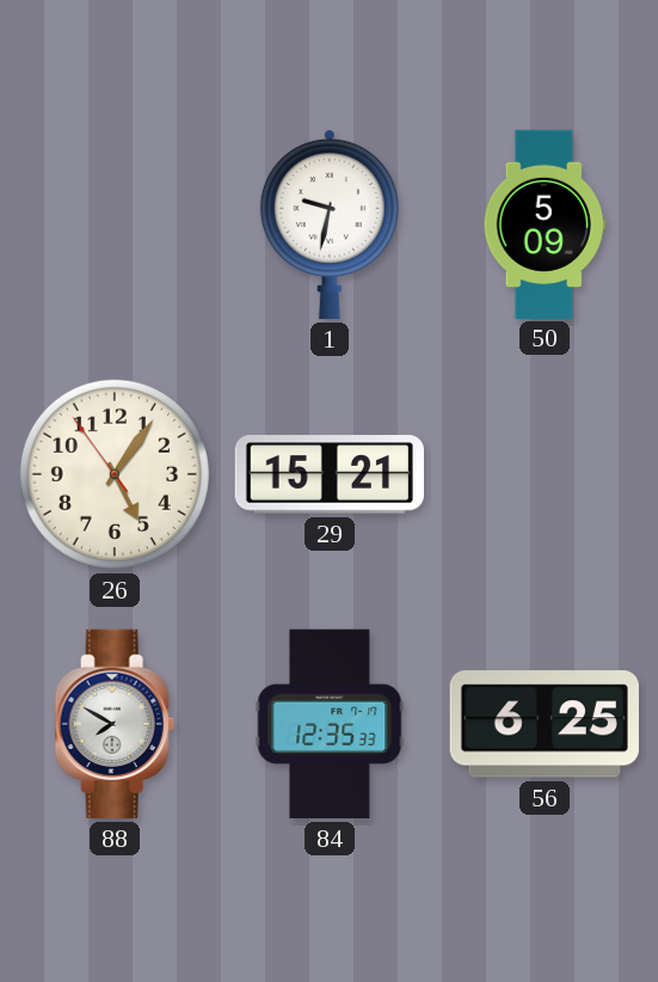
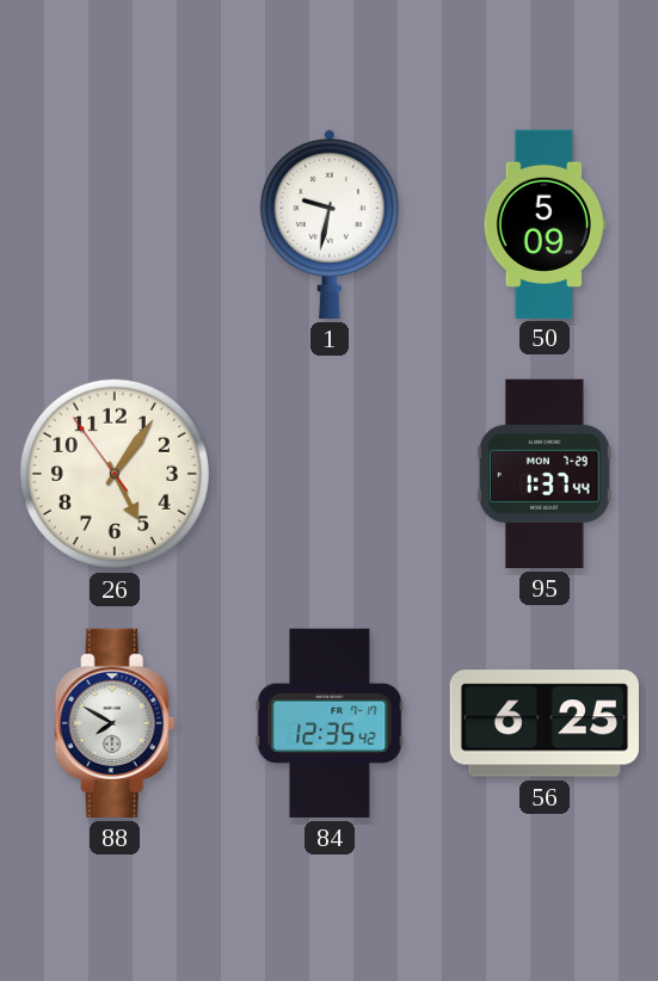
29: 15:21 -> none (330, 474)
95: none -> 1:37 (545, 474)
84: 12:35:33 -> 12:35:42 (330, 723)
